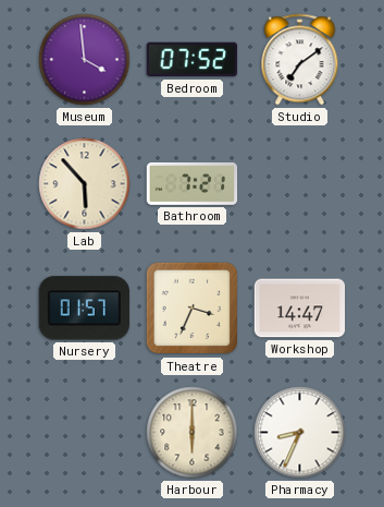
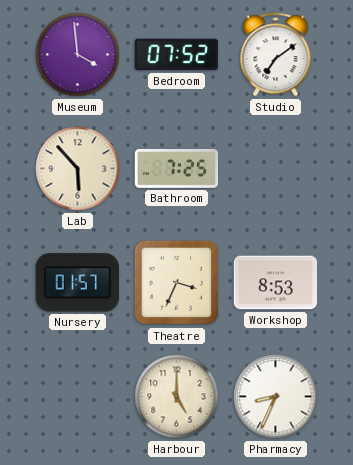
Bathroom: 7:21 -> 7:25 (177, 168)
Workshop: 14:47 -> 8:53 (276, 283)
Harbour: 6:00 -> 5:00 (177, 397)
